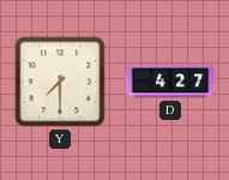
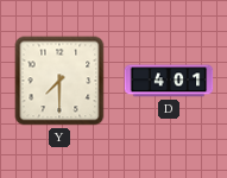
D: 4:27 -> 4:01 (169, 81)
